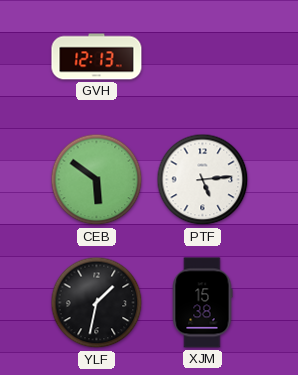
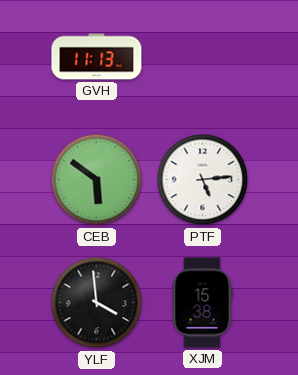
GVH: 12:13 -> 11:13 (97, 57)
YLF: 1:32 -> 3:59 (97, 303)
